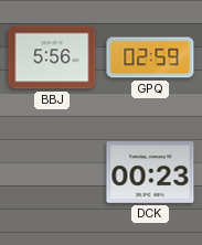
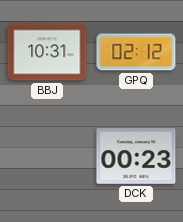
BBJ: 5:56 -> 10:31 (47, 52)
GPQ: 02:59 -> 02:12 (136, 52)
